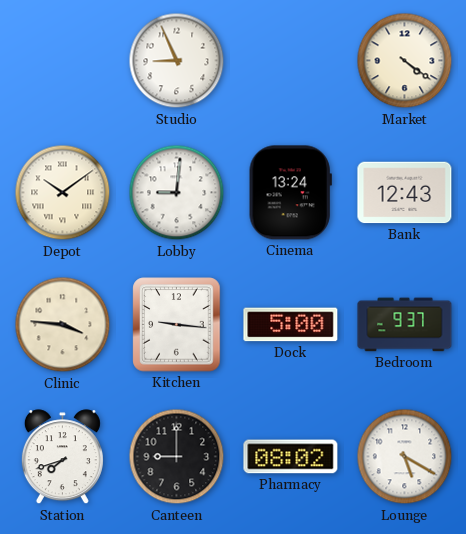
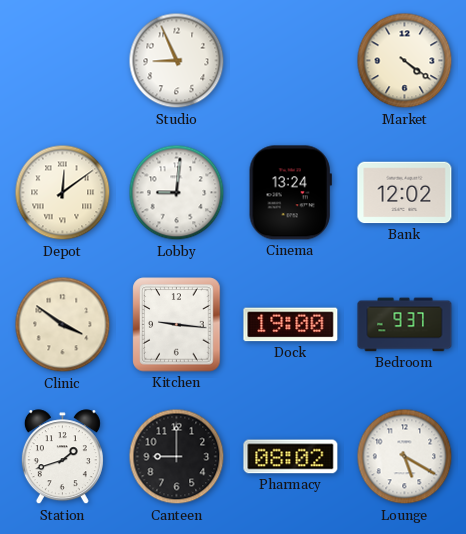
Depot: 10:09 -> 12:09 (63, 193)
Bank: 12:43 -> 12:02 (405, 193)
Clinic: 3:46 -> 3:51 (63, 325)
Dock: 5:00 -> 19:00 (291, 325)
Station: 7:42 -> 1:42 (62, 457)
